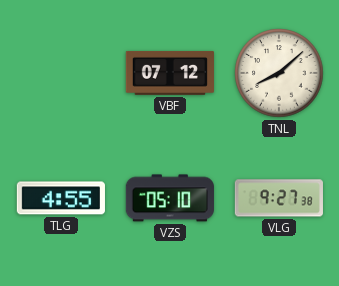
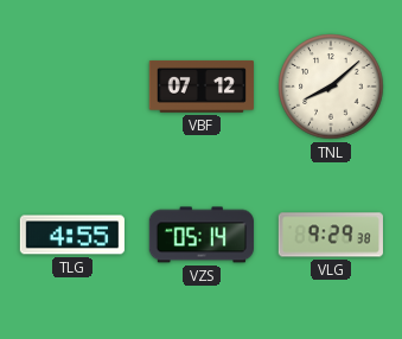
VZS: 05:10 -> 05:14 (202, 235)
VLG: 9:27 -> 9:29 (331, 235)
